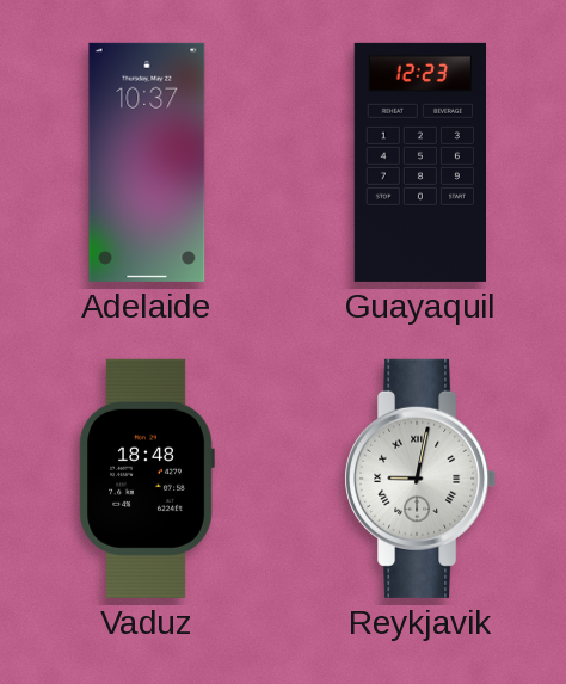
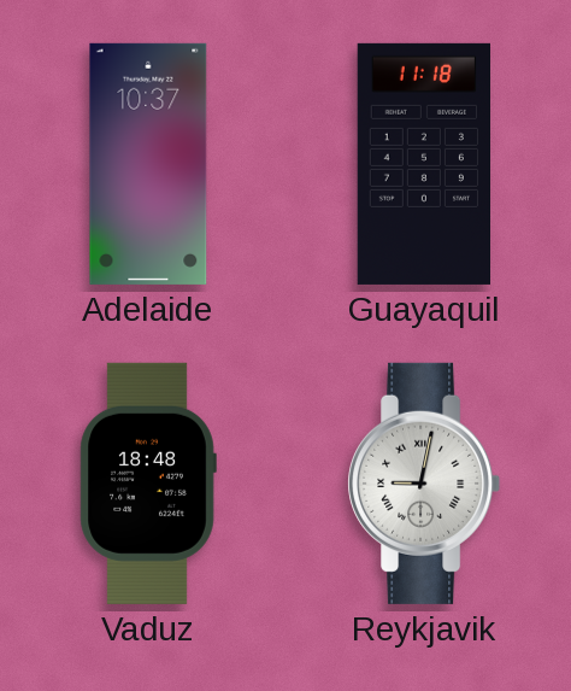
Guayaquil: 12:23 -> 11:18 (423, 164)
